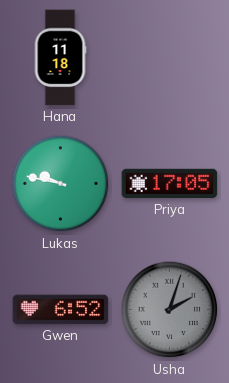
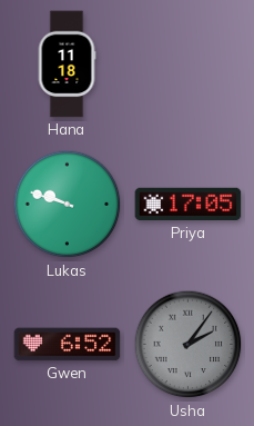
Lukas: 9:47 -> 9:48 (68, 205)
Usha: 2:03 -> 2:06 (189, 345)
